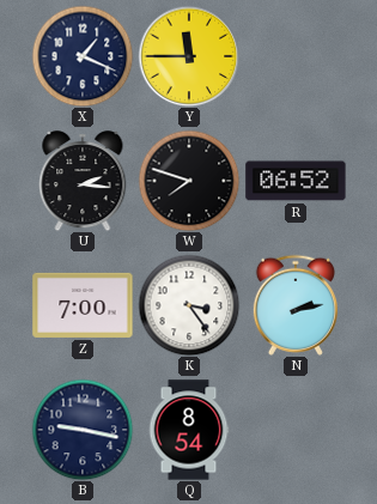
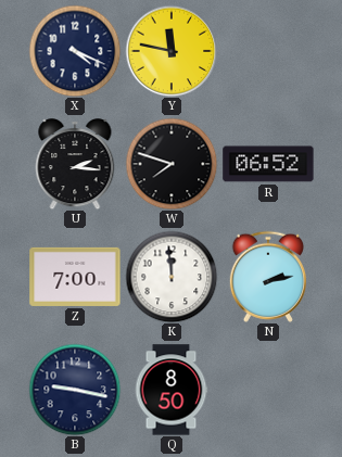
X: 1:19 -> 4:19 (75, 51)
Y: 11:45 -> 11:47 (172, 51)
K: 3:24 -> 11:59 (172, 277)
Q: 8:54 -> 8:50 (172, 390)
